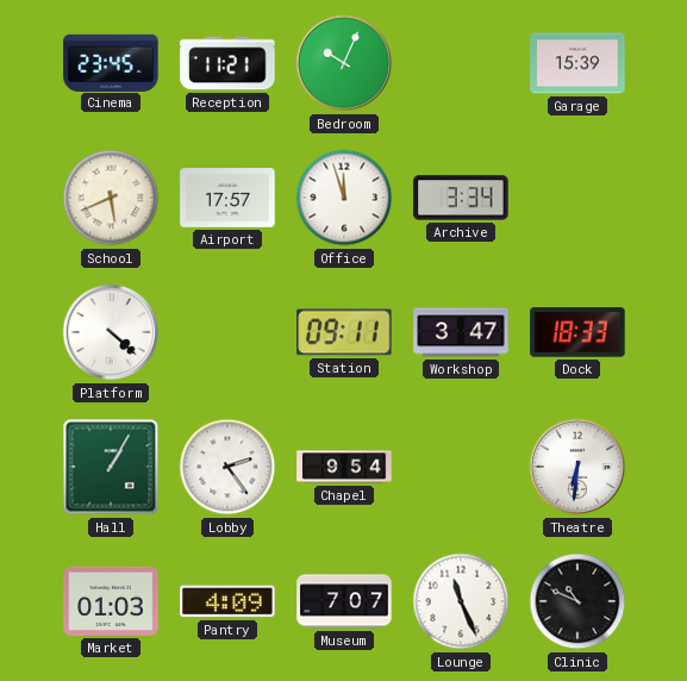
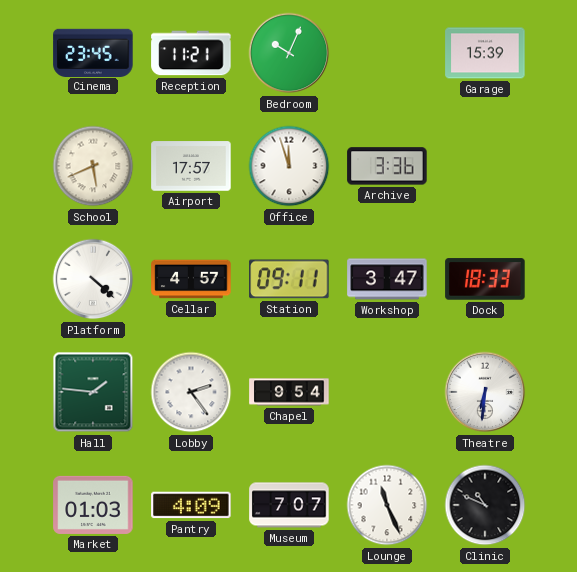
Archive: 3:34 -> 3:36 (387, 166)
Cellar: none -> 4:57 (191, 279)
Hall: 1:05 -> 1:46 (93, 392)
